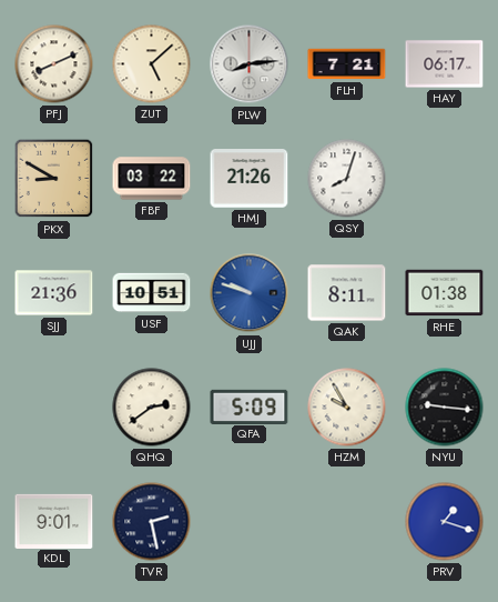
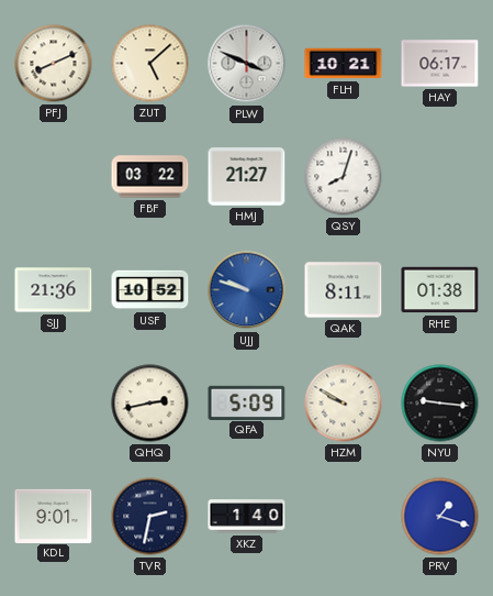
PLW: 8:14 -> 3:49 (247, 64)
FLH: 7:21 -> 10:21 (344, 64)
PKX: 8:50 -> none (54, 179)
HMJ: 21:26 -> 21:27 (247, 177)
USF: 10:51 -> 10:52 (150, 290)
QHQ: 2:39 -> 2:43 (150, 404)
HZM: 9:55 -> 9:50 (344, 404)
TVR: 2:28 -> 2:32 (150, 517)
XKZ: none -> 1:40 (247, 517)
